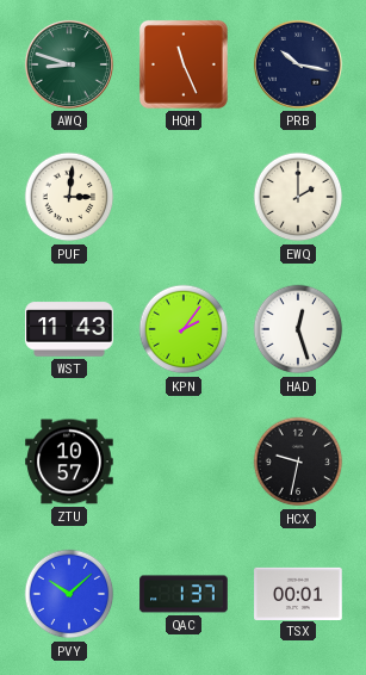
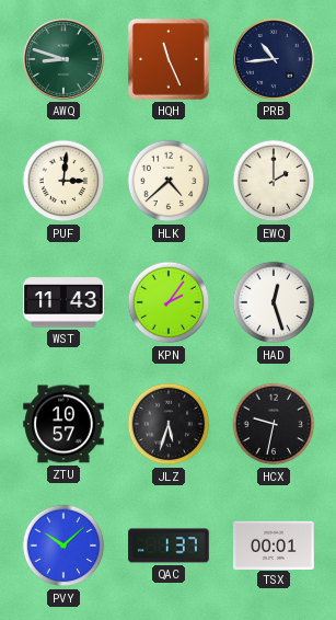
PRB: 10:17 -> 10:44 (274, 59)
HLK: none -> 4:38 (169, 181)
JLZ: none -> 5:33 (169, 424)
